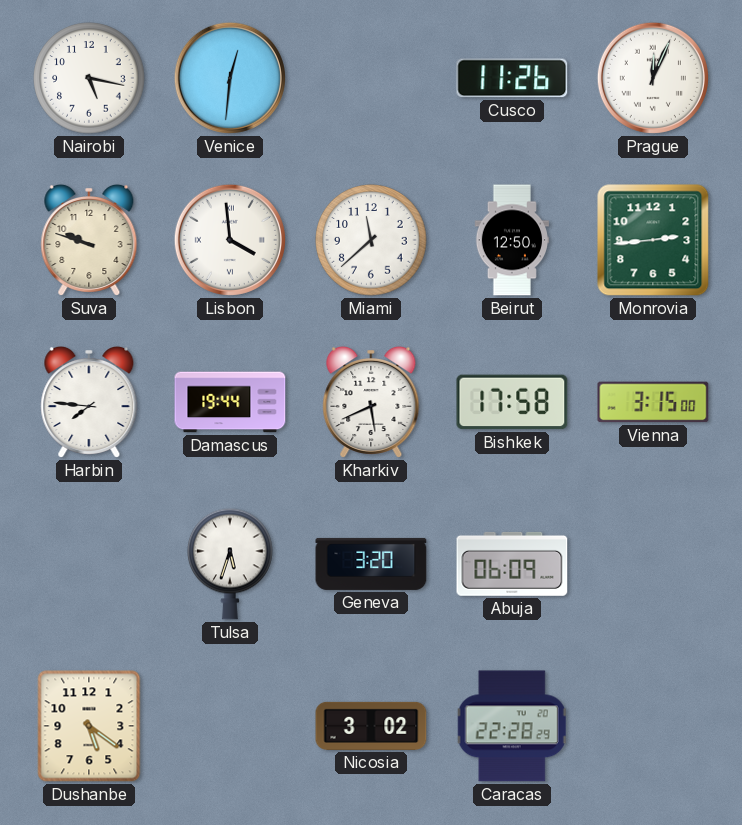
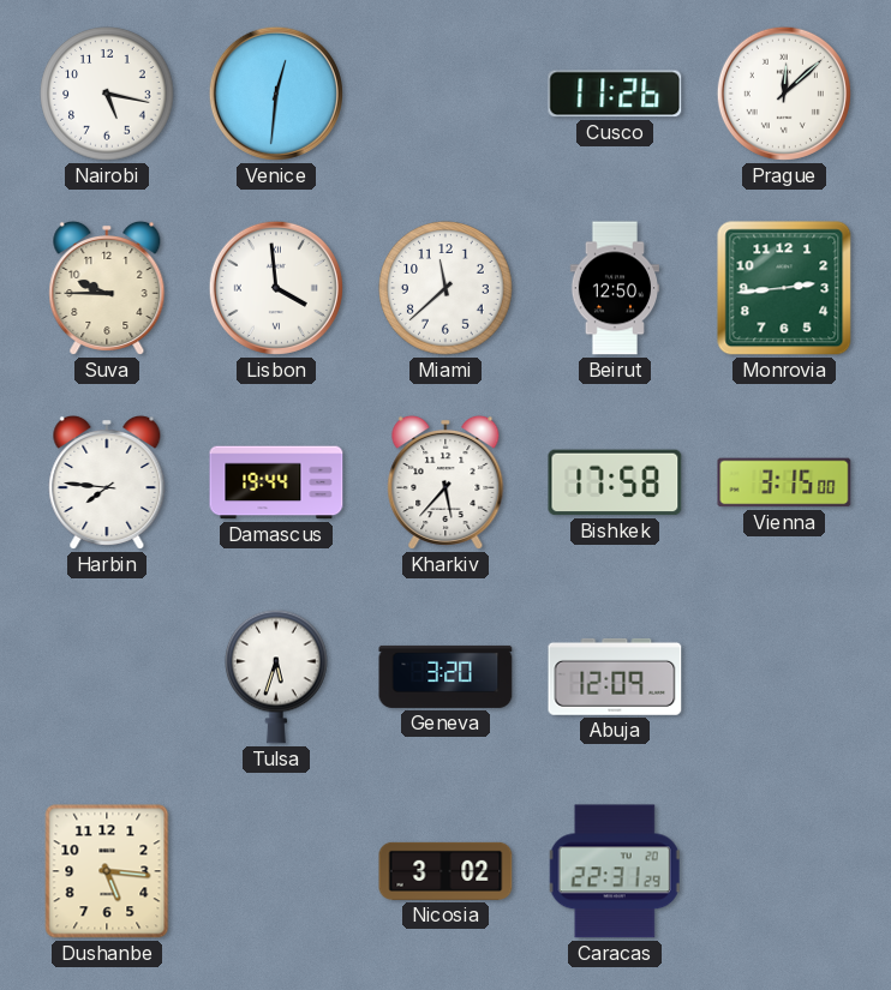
Prague: 12:04 -> 12:08 (784, 94)
Suva: 9:48 -> 9:45 (107, 288)
Kharkiv: 5:41 -> 5:37 (445, 482)
Abuja: 06:09 -> 12:09 (615, 677)
Dushanbe: 5:21 -> 5:16 (107, 871)
Caracas: 22:28 -> 22:31 (615, 871)
